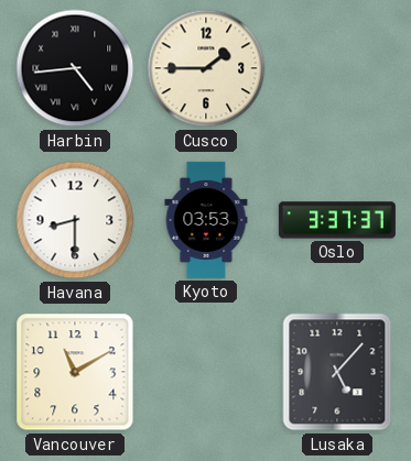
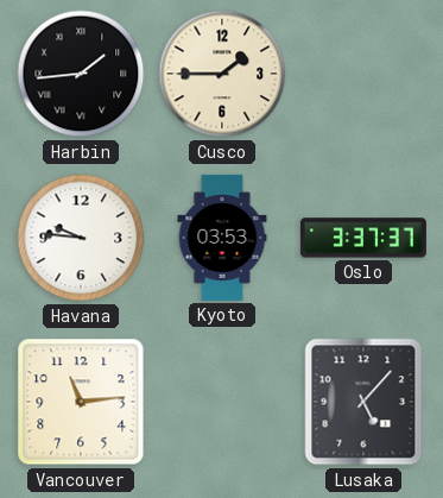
Harbin: 4:44 -> 1:44 (81, 74)
Havana: 8:30 -> 9:46 (81, 238)
Vancouver: 11:10 -> 11:14 (81, 402)
